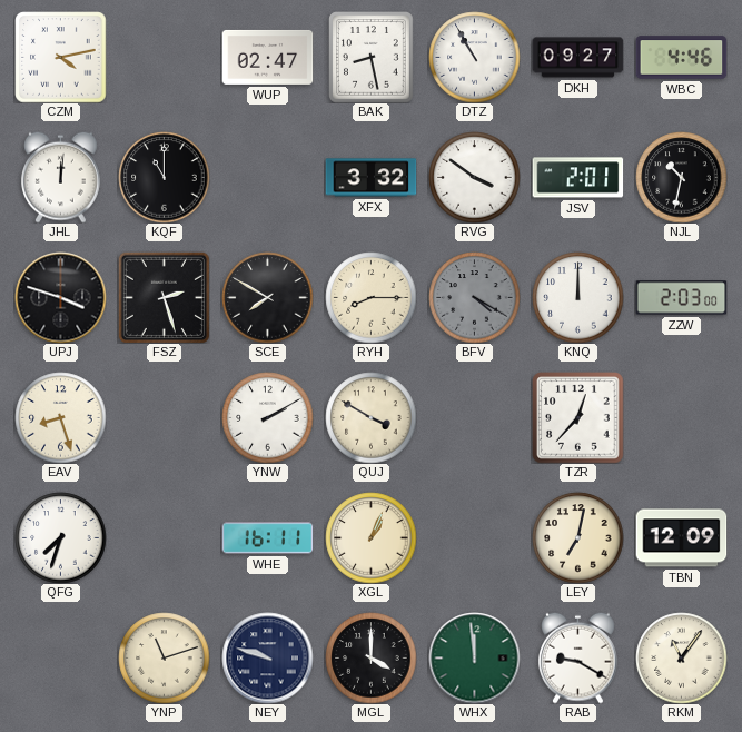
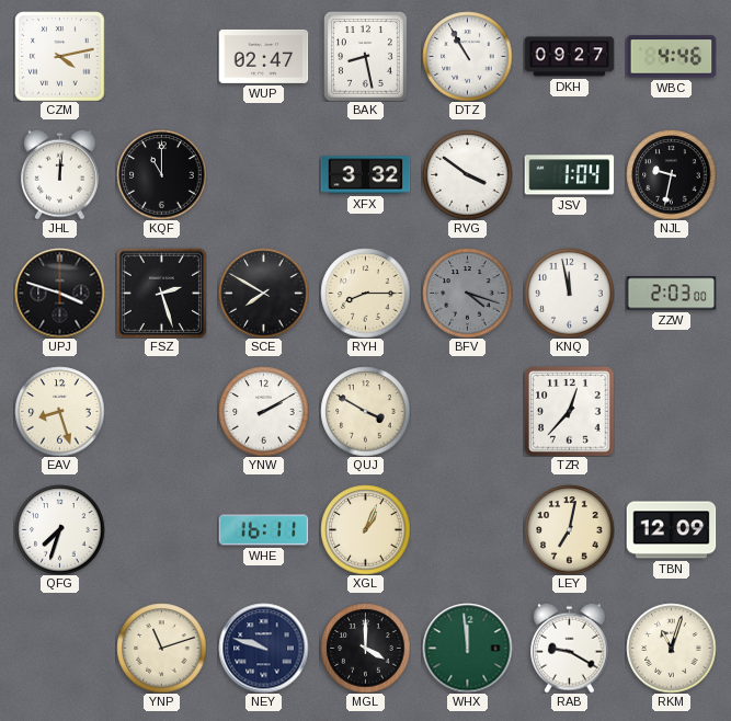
JSV: 2:01 -> 1:04 (569, 175)
NJL: 10:32 -> 9:32 (671, 174)
BFV: 4:20 -> 4:18 (467, 293)
KNQ: 12:00 -> 11:58 (569, 293)
RKM: 11:06 -> 11:03 (671, 648)
